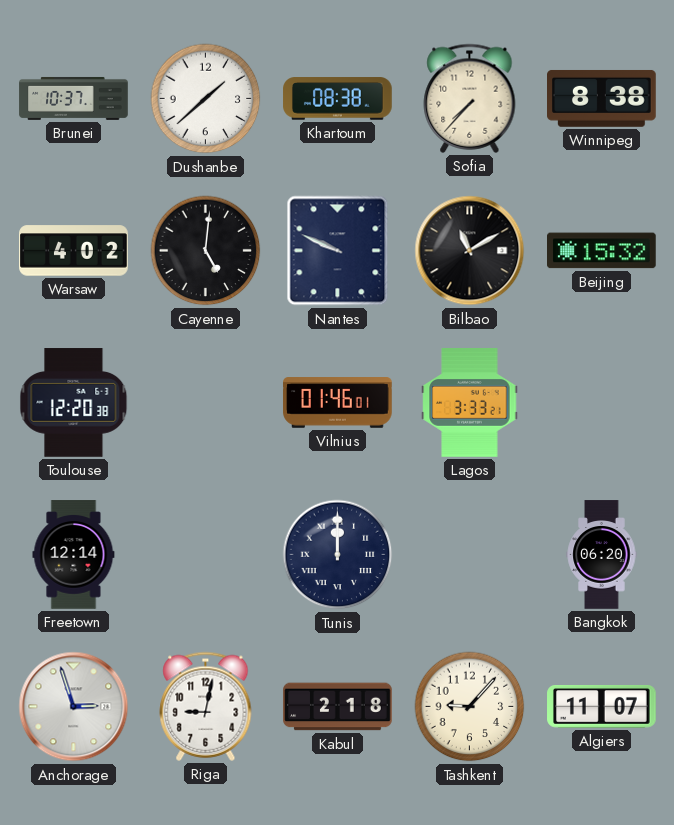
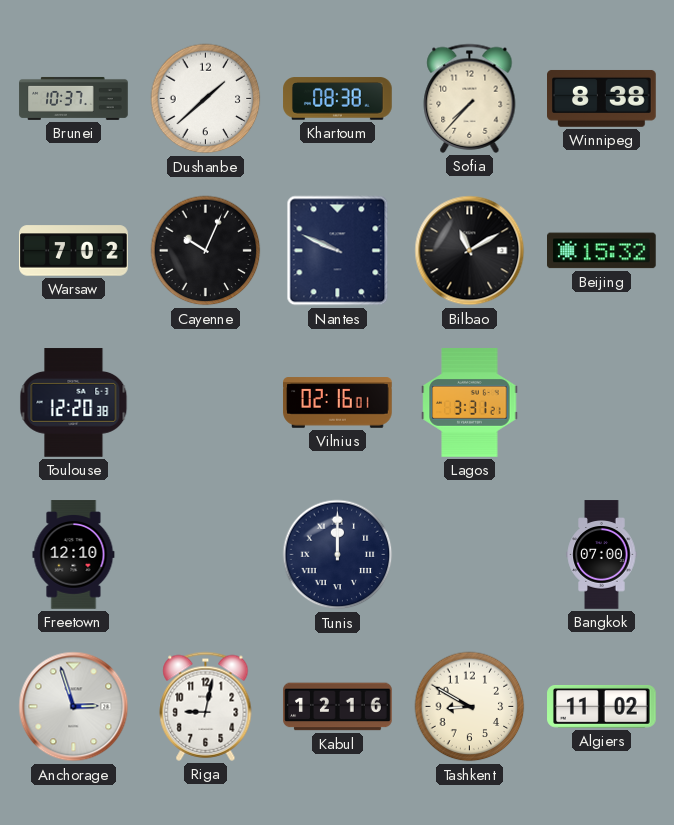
Warsaw: 4:02 -> 7:02 (74, 251)
Cayenne: 5:01 -> 10:04 (206, 251)
Vilnius: 01:46 -> 02:16 (338, 403)
Lagos: 3:33 -> 3:31 (470, 403)
Freetown: 12:14 -> 12:10 (74, 555)
Bangkok: 06:20 -> 07:00 (602, 555)
Kabul: 2:18 -> 12:16 (338, 707)
Tashkent: 9:07 -> 8:50 (470, 707)
Algiers: 11:07 -> 11:02 (602, 707)
